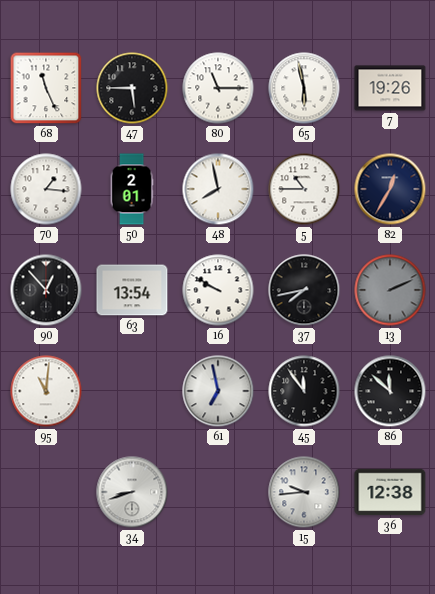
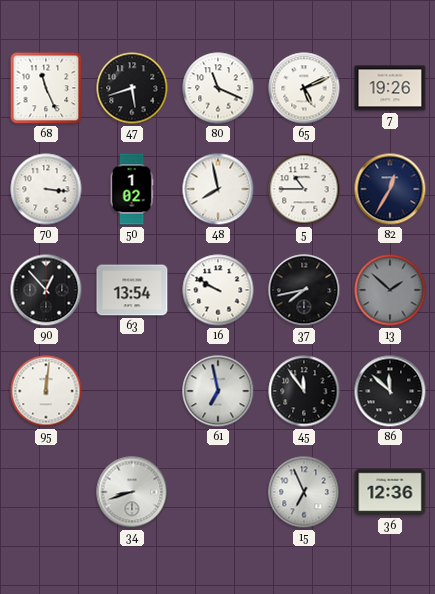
47: 5:45 -> 5:42 (132, 88)
80: 11:15 -> 11:19 (218, 88)
65: 5:58 -> 5:11 (304, 88)
70: 1:16 -> 3:16 (46, 189)
50: 2:01 -> 1:02 (132, 189)
13: 2:11 -> 1:52 (390, 290)
95: 11:01 -> 12:01 (46, 391)
15: 9:44 -> 6:56 (304, 492)
36: 12:38 -> 12:36 (390, 492)
